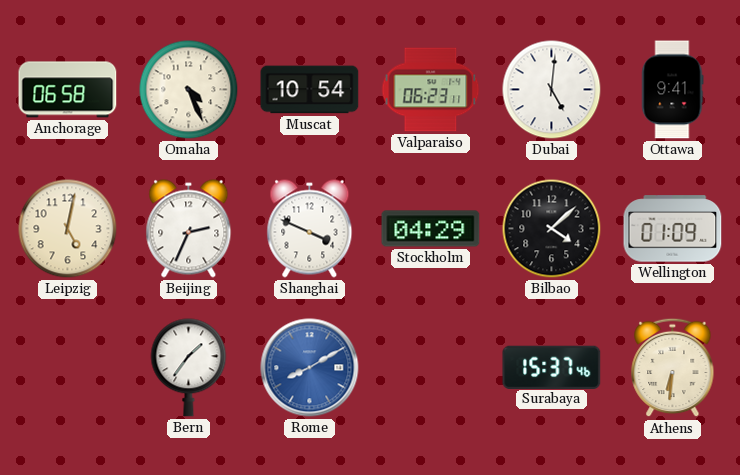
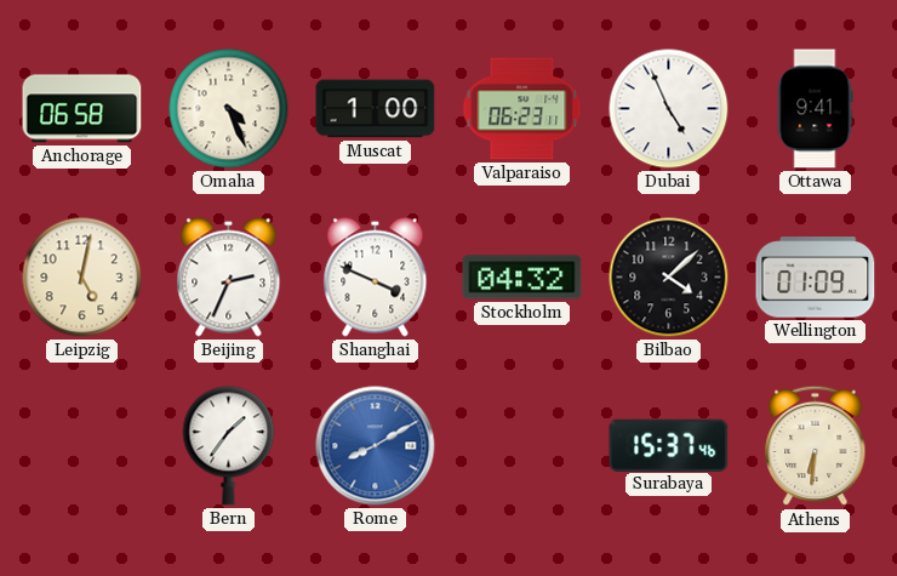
Muscat: 10:54 -> 1:00 (376, 109)
Dubai: 5:01 -> 4:56 (669, 109)
Stockholm: 04:29 -> 04:32 (522, 278)
